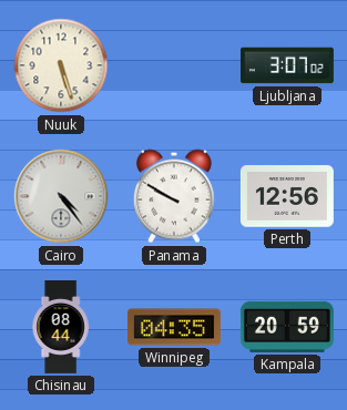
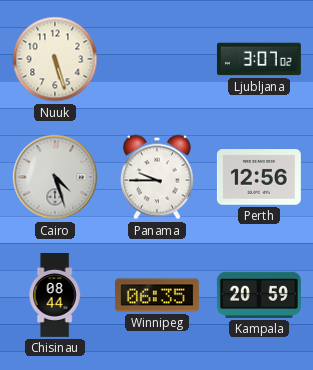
Cairo: 4:24 -> 4:27 (55, 177)
Panama: 9:50 -> 9:45 (157, 177)
Winnipeg: 04:35 -> 06:35 (157, 295)
